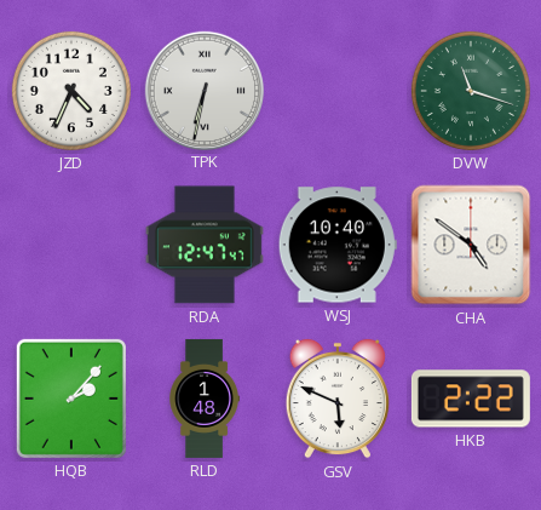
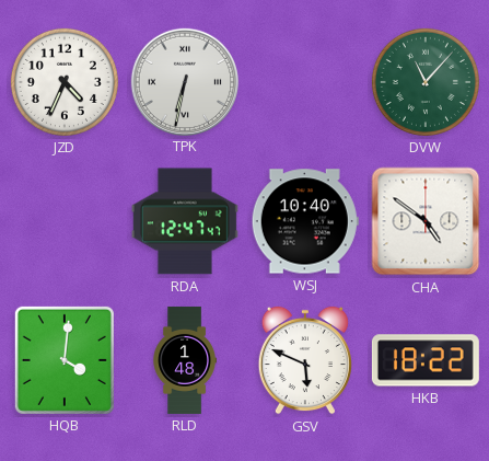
DVW: 11:18 -> 11:07 (426, 82)
HQB: 2:07 -> 4:01 (65, 360)
HKB: 2:22 -> 18:22 (426, 360)
